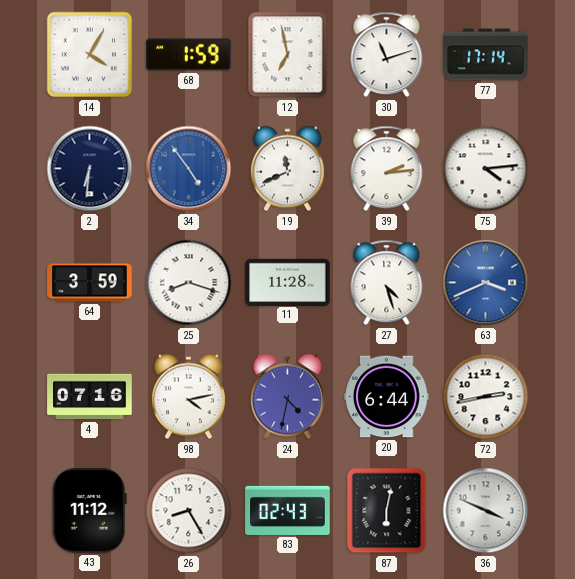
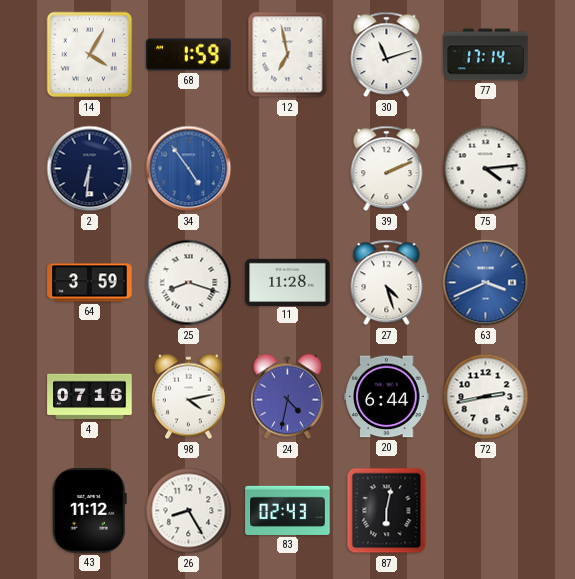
19: 11:41 -> none (287, 169)
39: 2:14 -> 2:11 (387, 169)
36: 3:49 -> none (486, 511)
